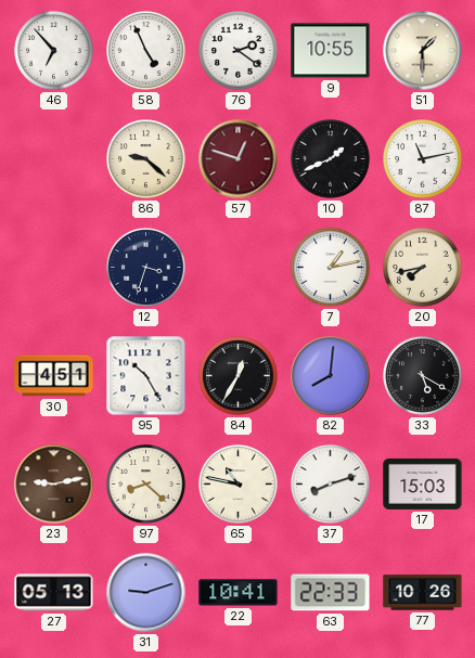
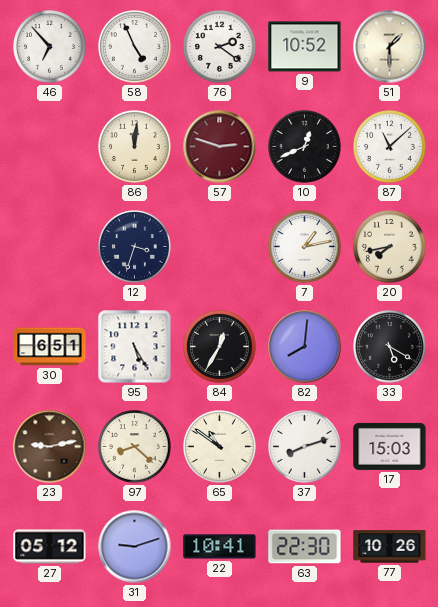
9: 10:55 -> 10:52 (305, 47)
86: 9:22 -> 12:01 (135, 147)
57: 12:48 -> 2:48 (220, 147)
10: 1:41 -> 12:41 (305, 147)
87: 11:13 -> 11:08 (390, 147)
30: 4:51 -> 6:51 (50, 347)
95: 10:25 -> 5:25 (135, 347)
65: 10:47 -> 10:51 (220, 447)
27: 05:13 -> 05:12 (50, 547)
63: 22:33 -> 22:30 (305, 547)
